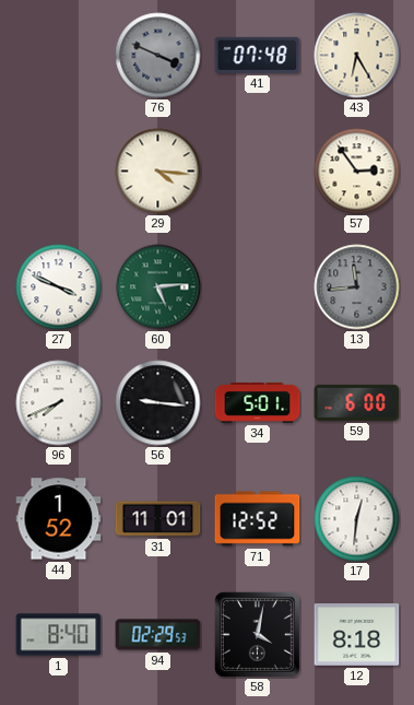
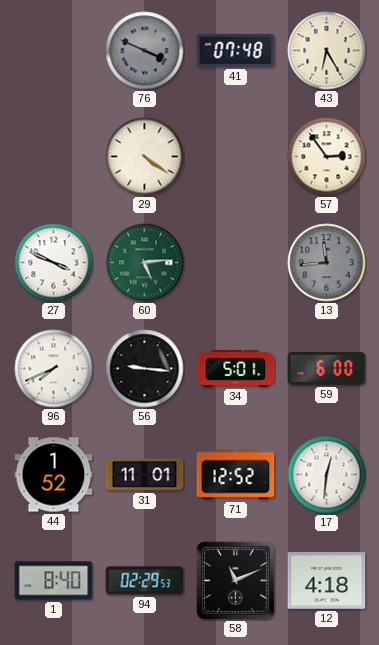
29: 4:16 -> 4:21 (145, 157)
58: 4:02 -> 11:11 (235, 580)
12: 8:18 -> 4:18 (327, 581)
